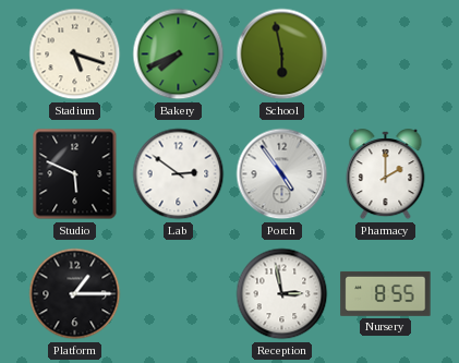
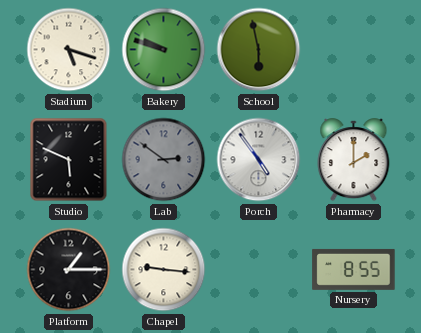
Bakery: 7:41 -> 9:48 (164, 50)
Lab dial: white -> grey (164, 160)
Chapel: none -> 9:16 (164, 270)
Reception: 2:58 -> none (282, 294)
